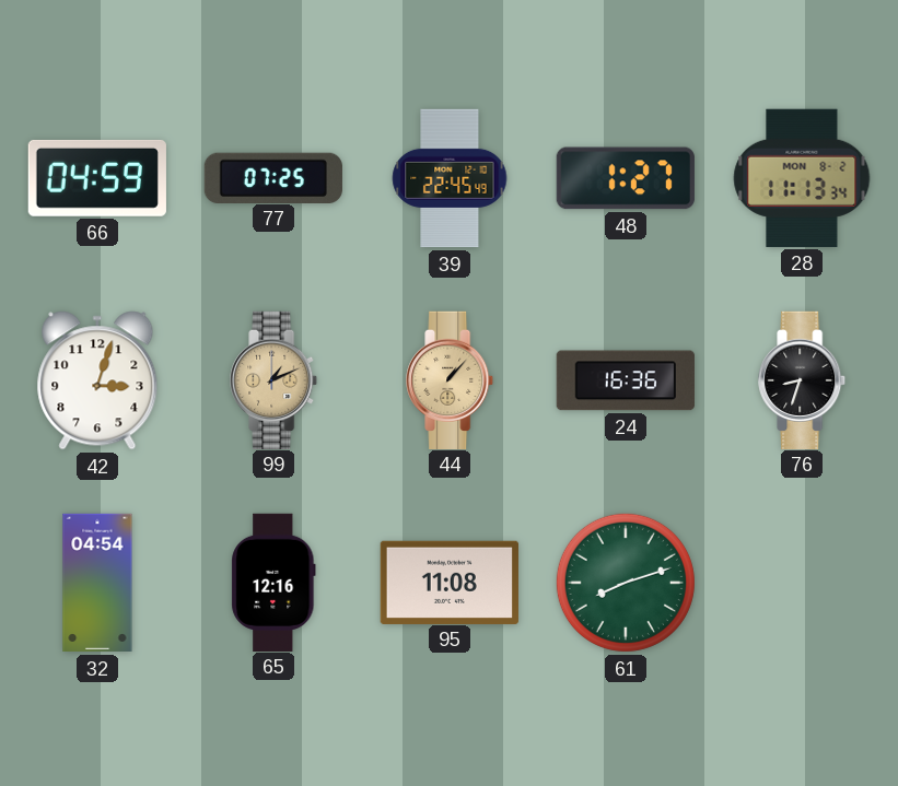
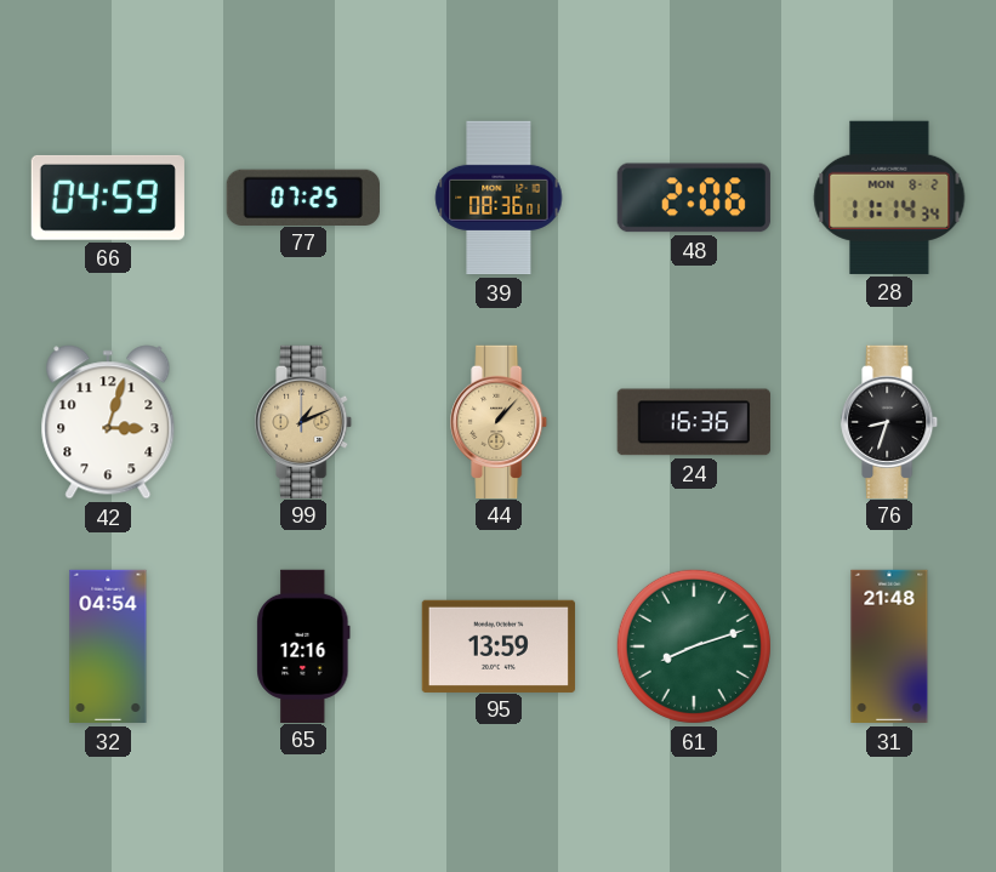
39: 22:45 -> 08:36 (499, 198)
48: 1:27 -> 2:06 (694, 198)
28: 11:13 -> 11:14 (889, 198)
95: 11:08 -> 13:59 (499, 645)
31: none -> 21:48 (889, 646)
